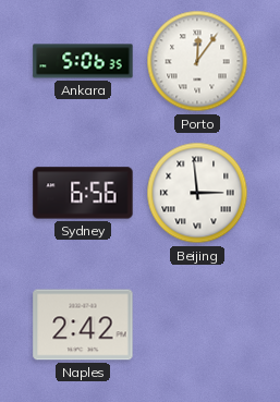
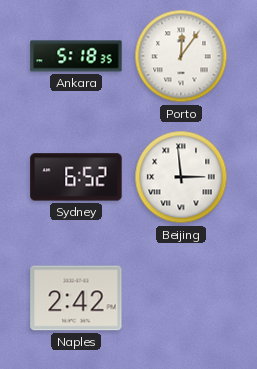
Ankara: 5:06 -> 5:18 (76, 56)
Sydney: 6:56 -> 6:52 (76, 177)
